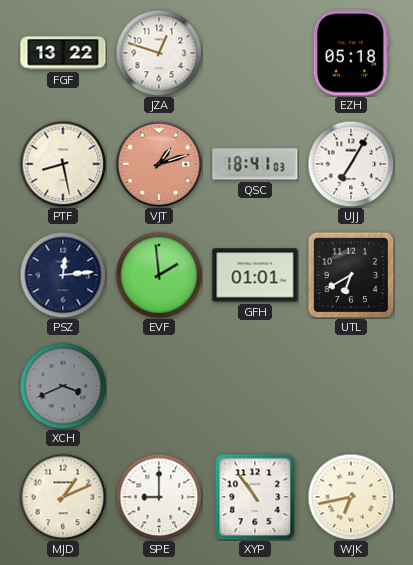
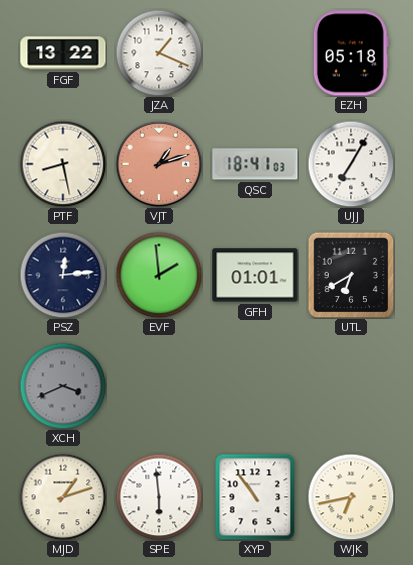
JZA: 12:48 -> 1:19 (159, 53)
MJD: 1:11 -> 1:12 (63, 497)
SPE: 9:00 -> 5:59 (159, 497)
